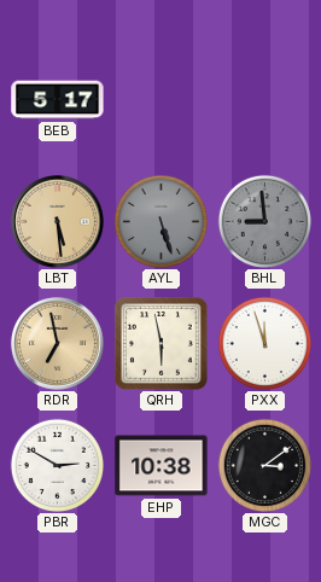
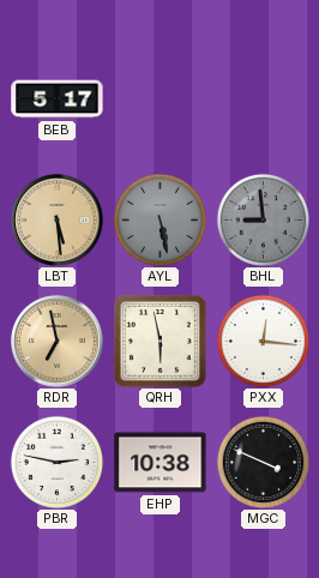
AYL: 5:27 -> 5:28 (159, 219)
PXX: 11:57 -> 12:16 (263, 341)
PBR: 2:50 -> 2:47 (56, 462)
MGC: 3:09 -> 3:49 (263, 462)
